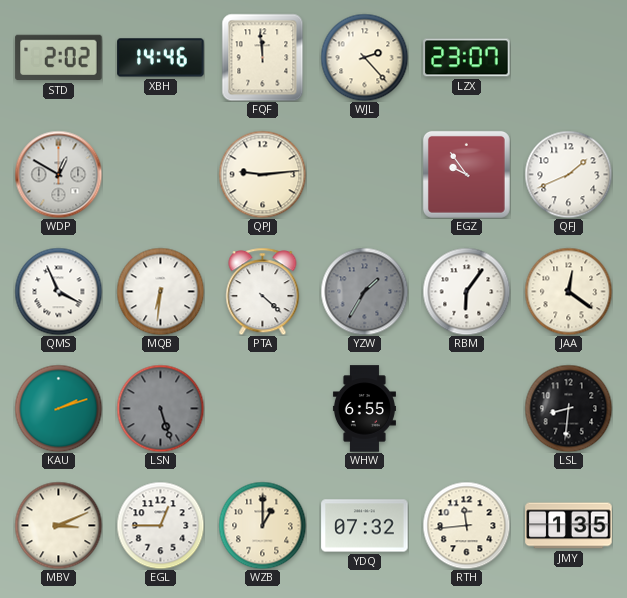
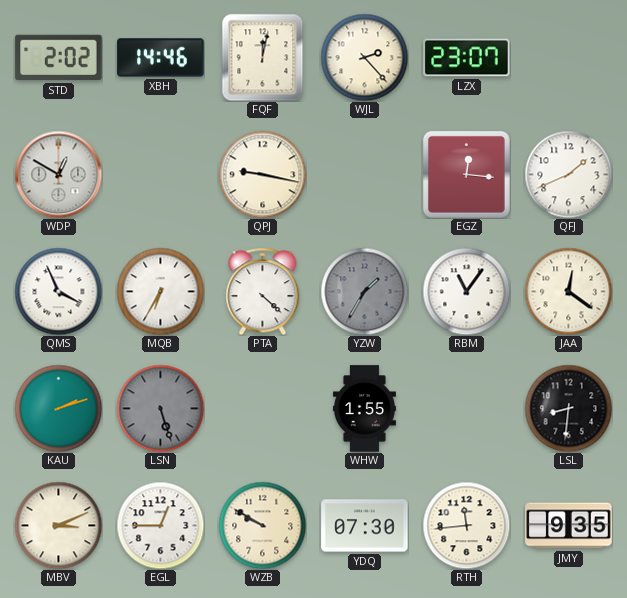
FQF: 11:59 -> 12:02 (263, 57)
QPJ: 9:14 -> 9:17 (262, 174)
EGZ: 9:54 -> 12:16 (466, 174)
MQB: 6:31 -> 6:35 (160, 291)
RBM: 6:06 -> 11:06 (466, 291)
WHW: 6:55 -> 1:55 (364, 409)
WZB: 1:00 -> 9:50 (262, 525)
YDQ: 07:32 -> 07:30 (365, 526)
JMY: 1:35 -> 9:35 (569, 526)
